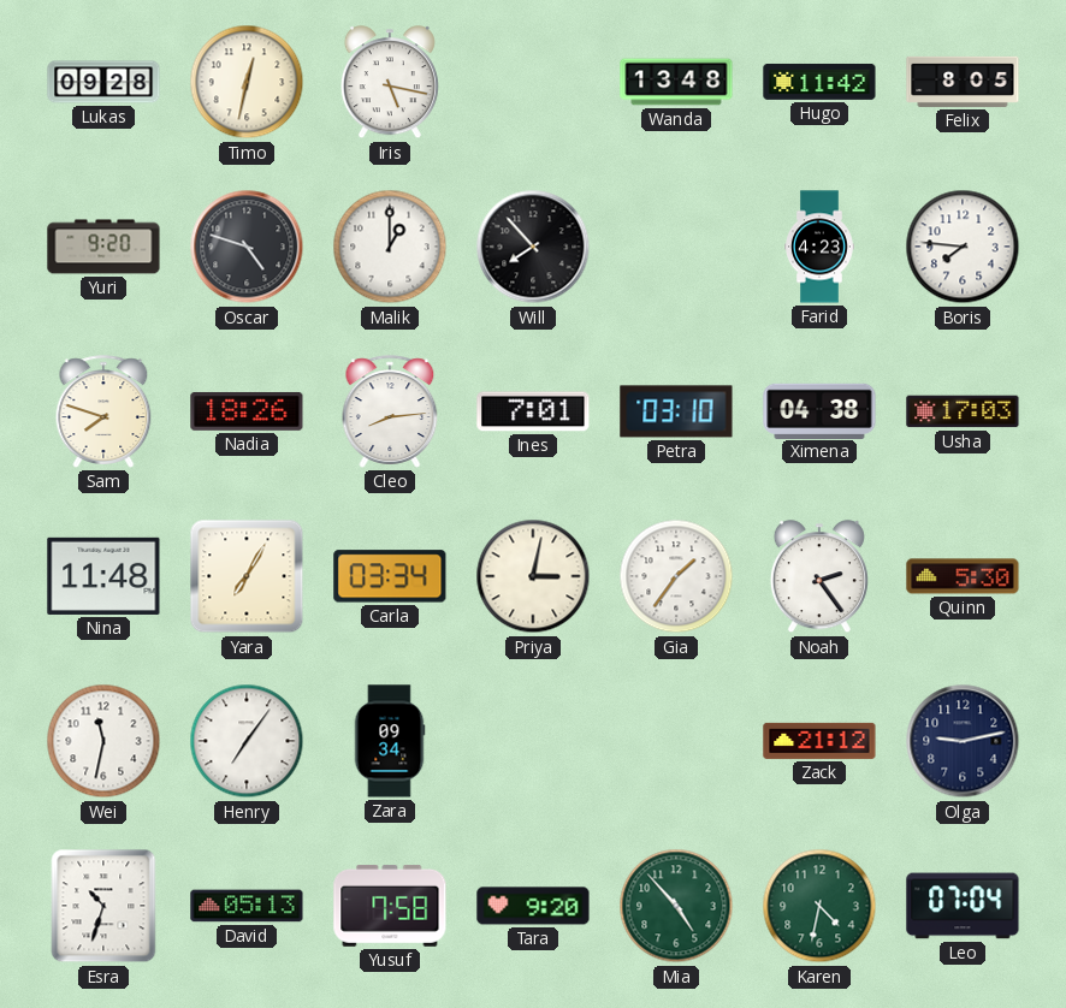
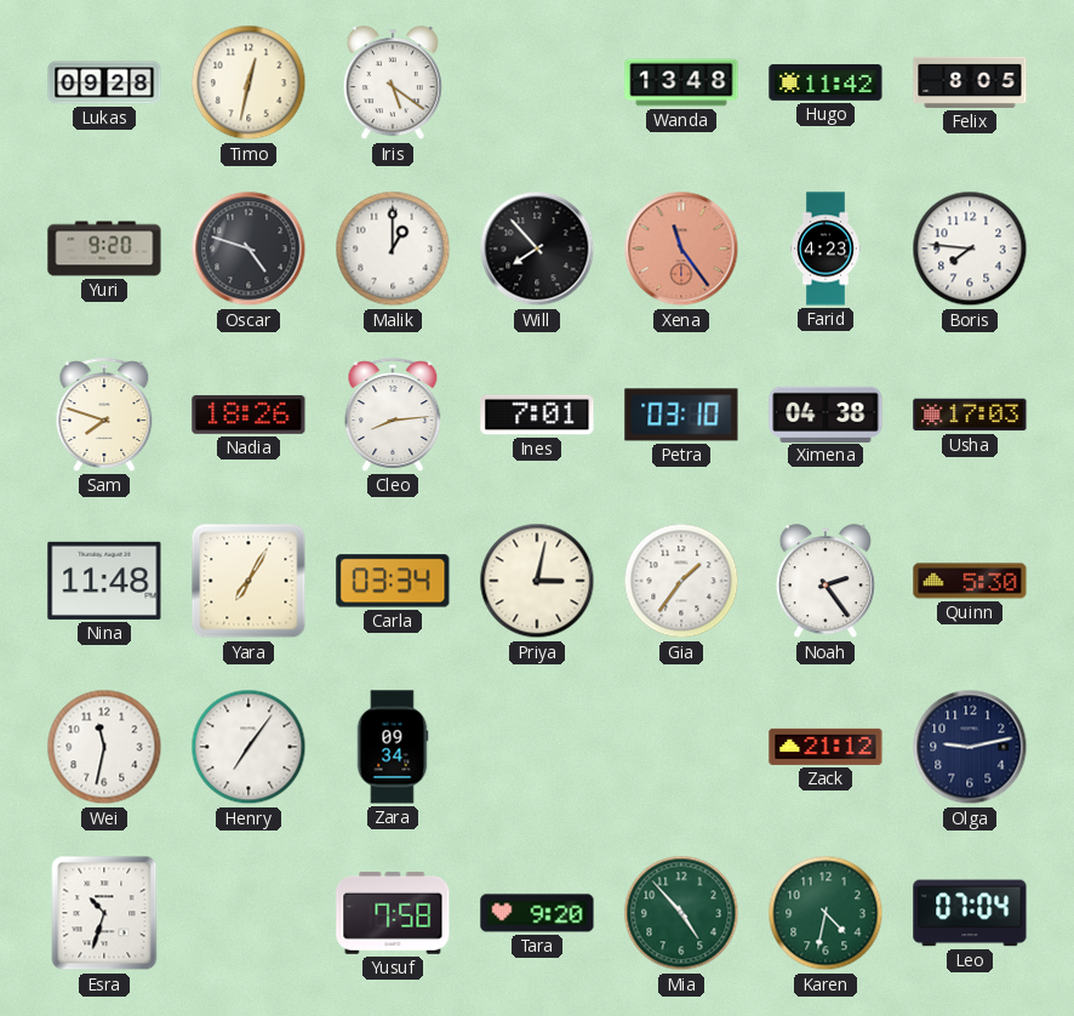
Iris: 5:17 -> 5:21 (393, 84)
Xena: none -> 11:24 (681, 249)
David: 05:13 -> none (247, 906)
